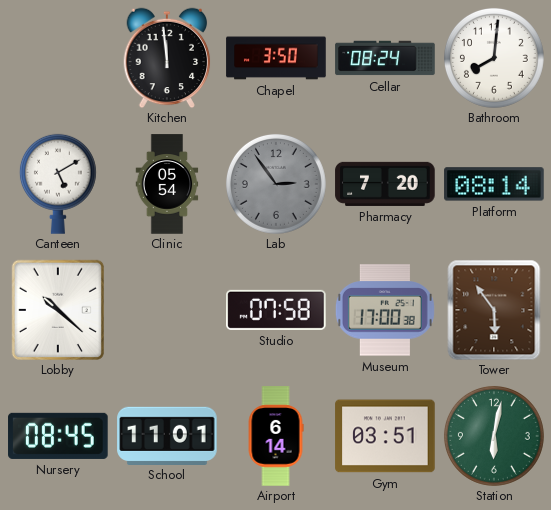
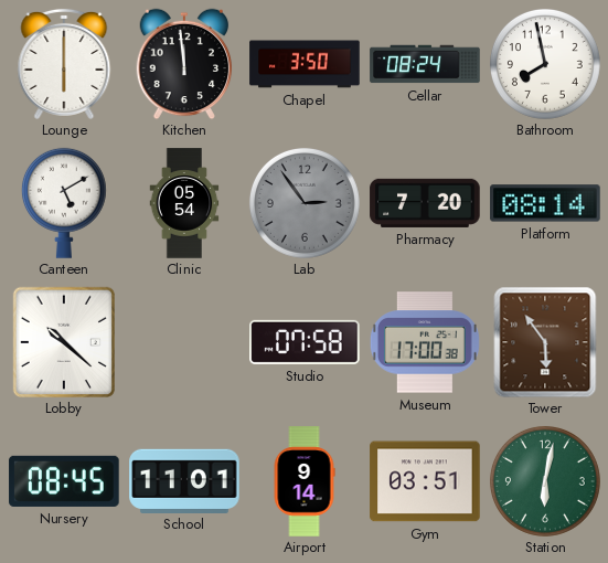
Lounge: none -> 6:00 (64, 64)
Bathroom: 8:01 -> 7:58 (545, 64)
Airport: 6:14 -> 9:14 (305, 481)
